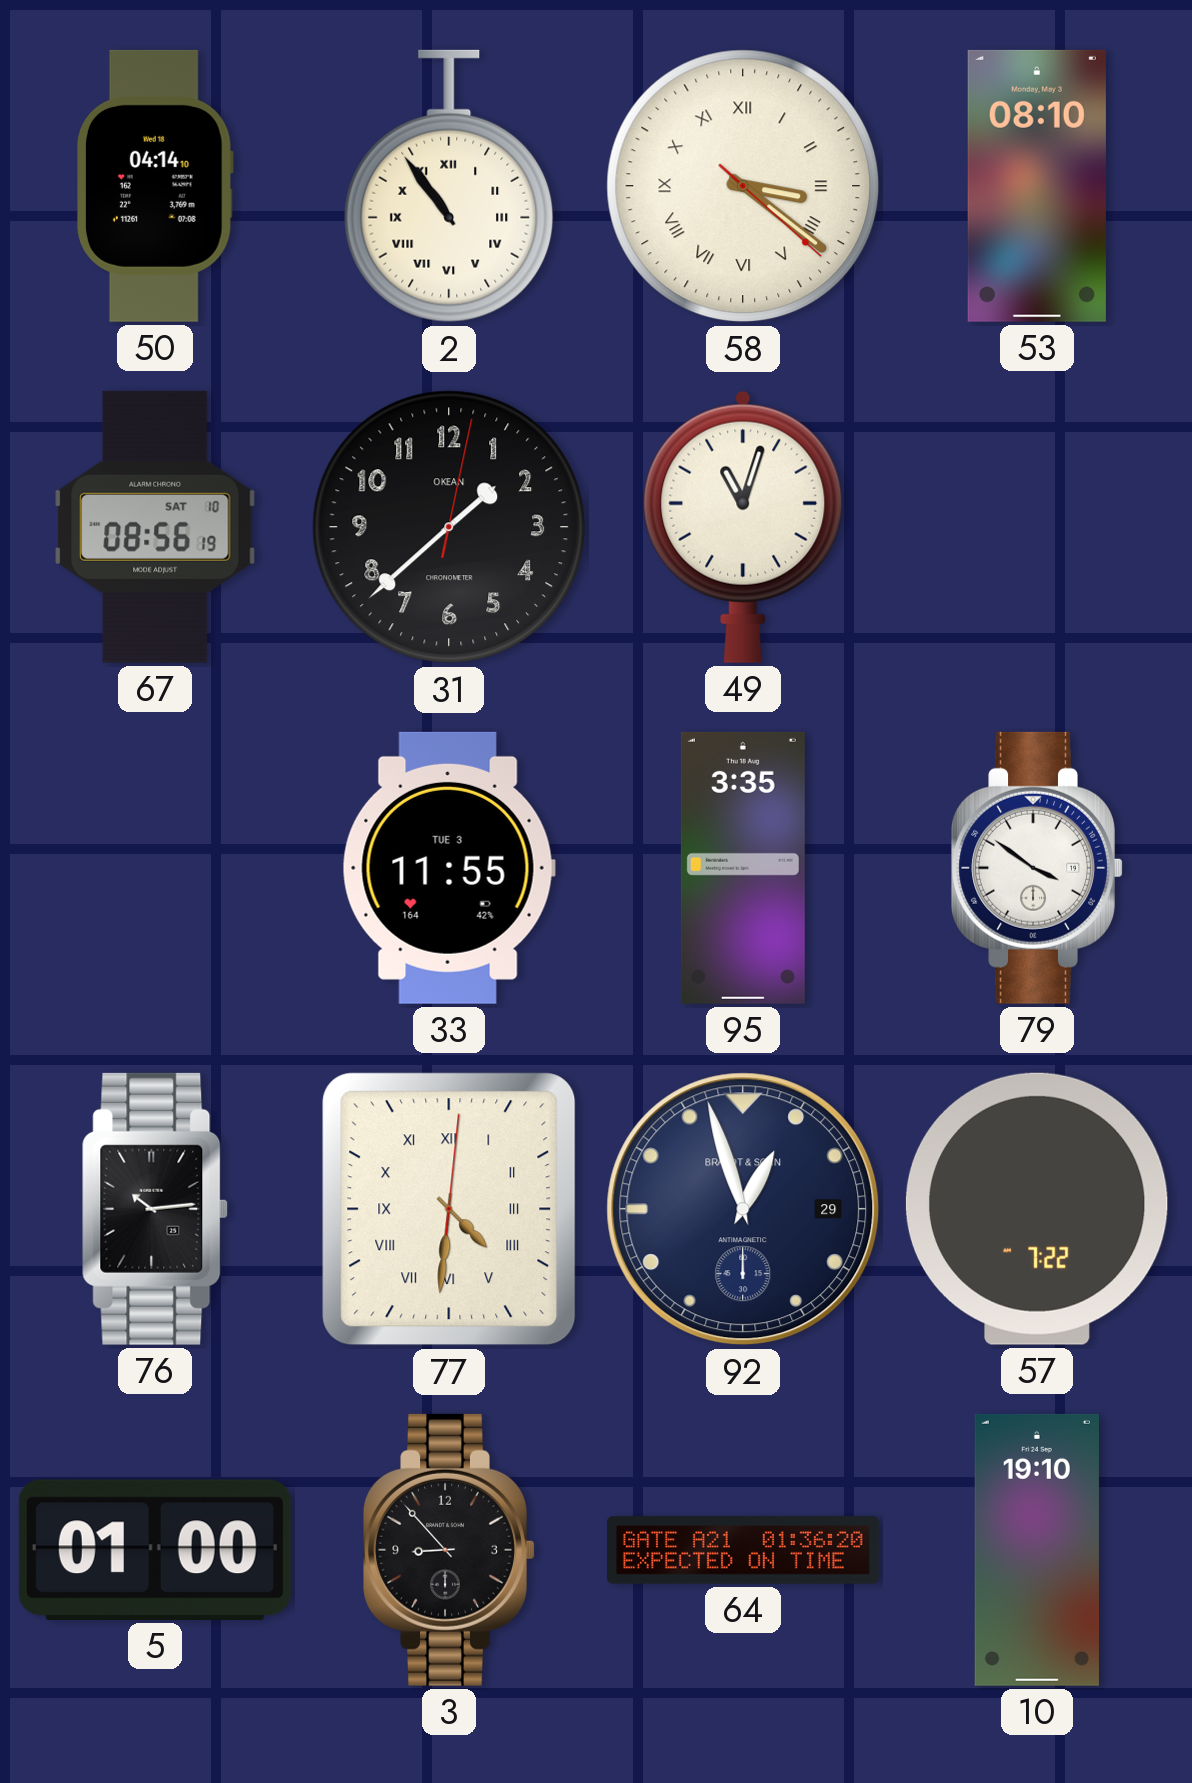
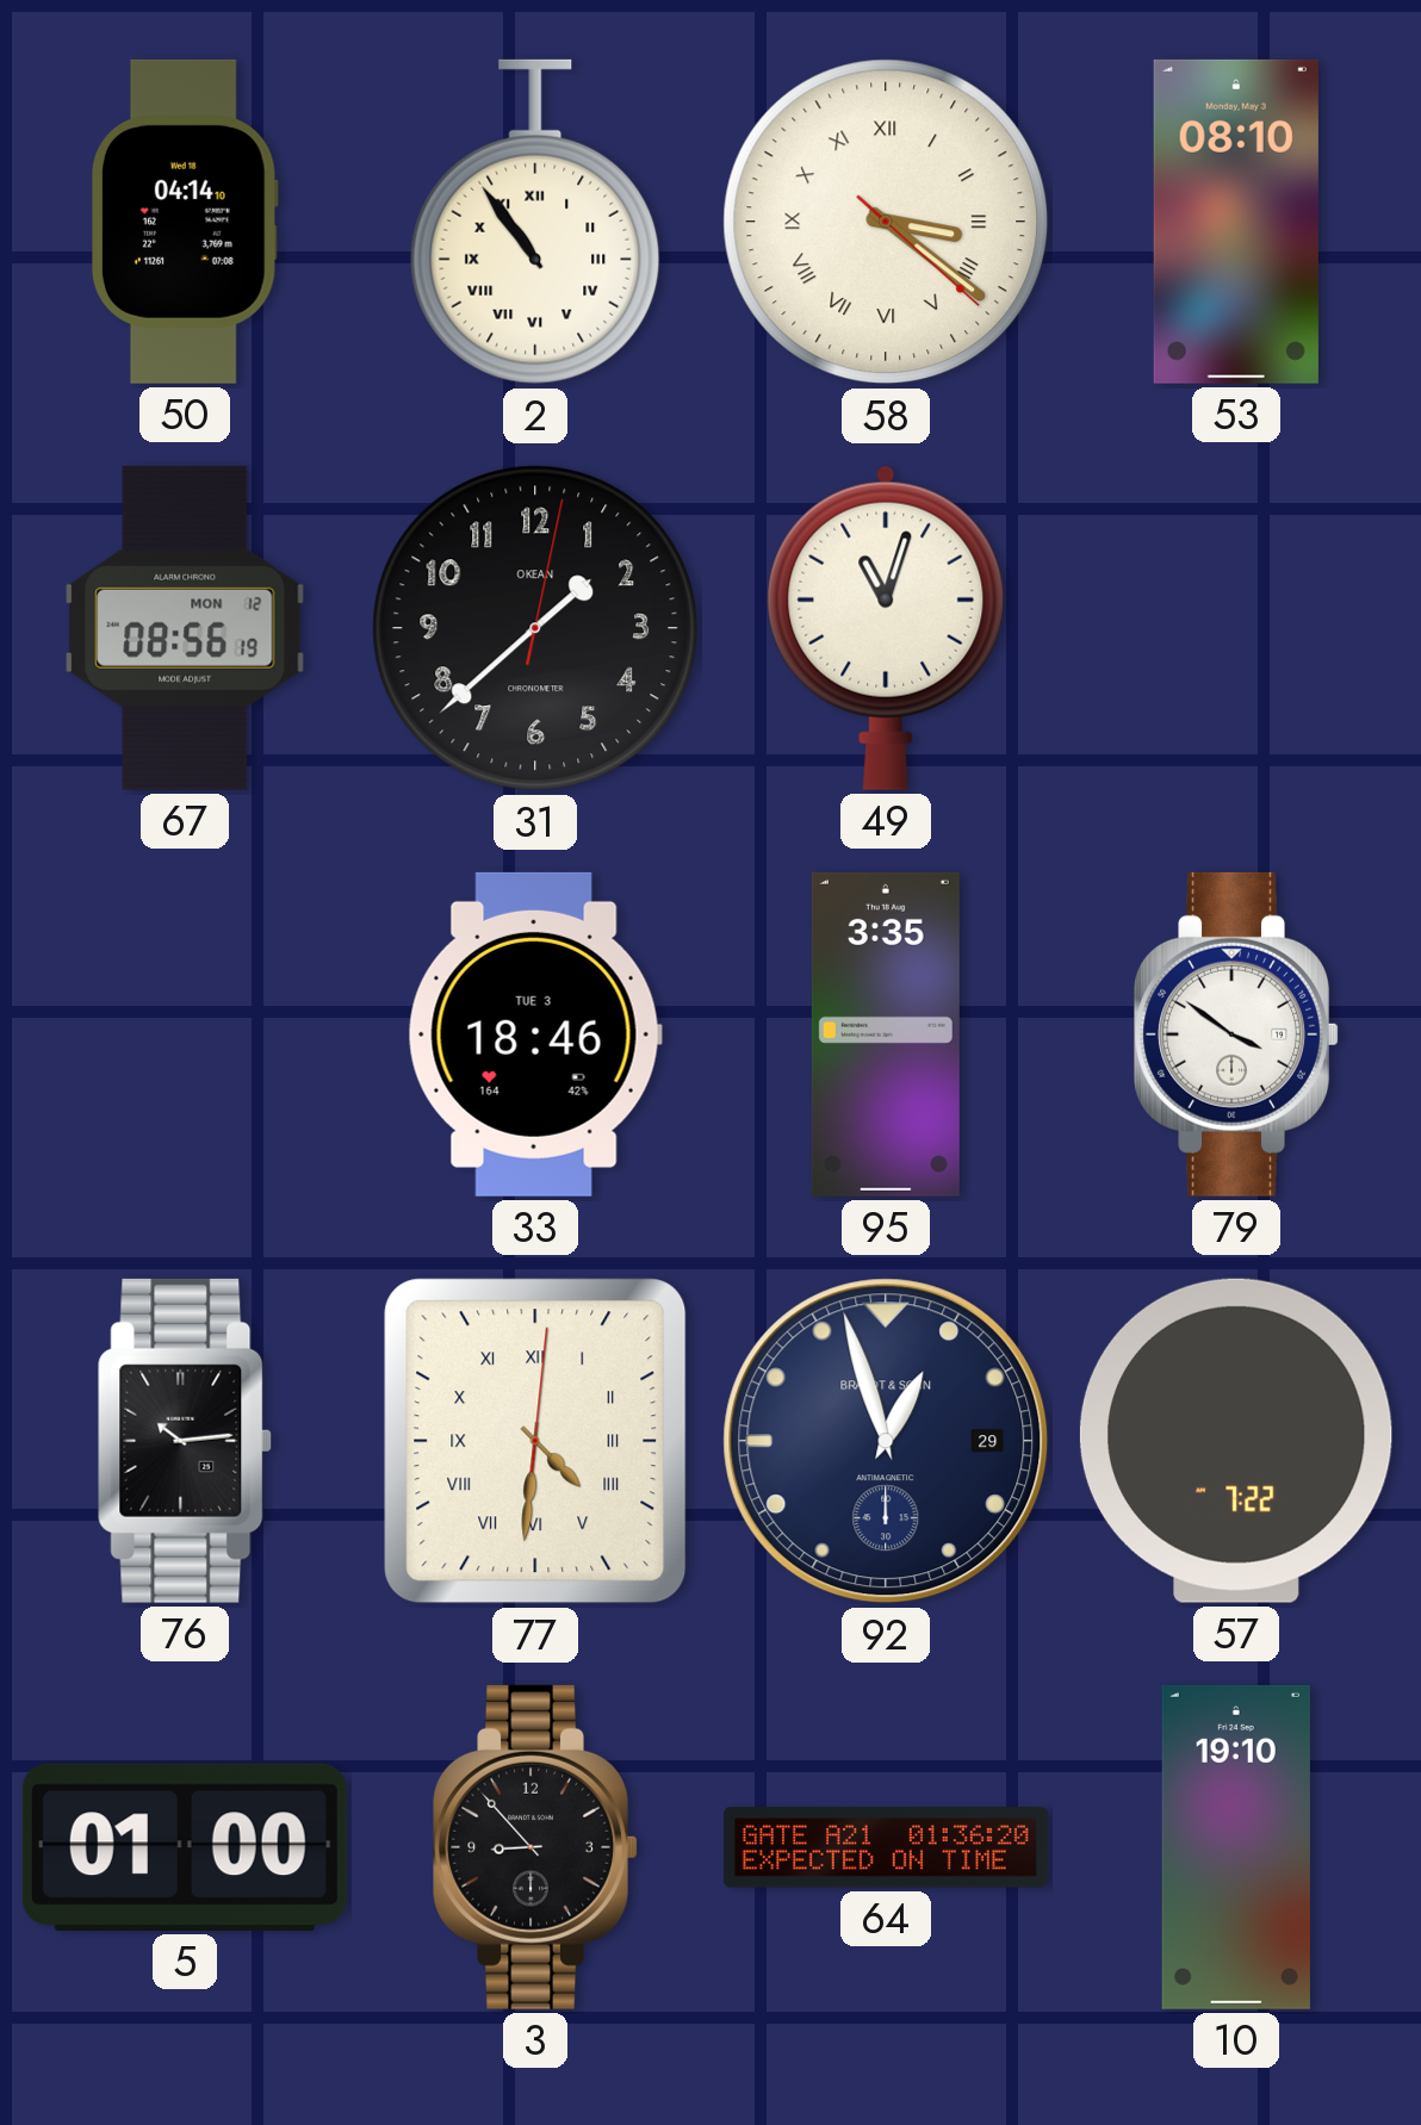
67 date: SAT 10 -> MON 12 (185, 628)
33: 11:55 -> 18:46 (535, 1034)
